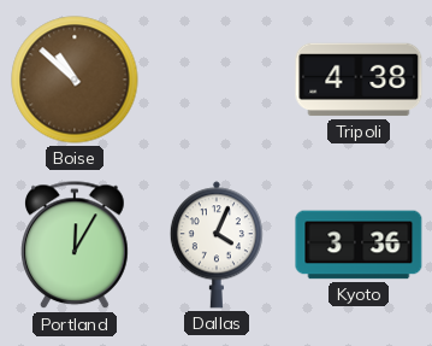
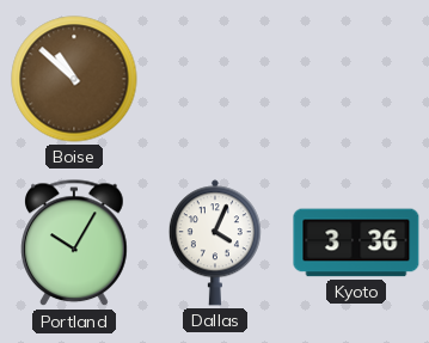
Tripoli: 4:38 -> none (359, 80)
Portland: 12:05 -> 10:05 (74, 244)
